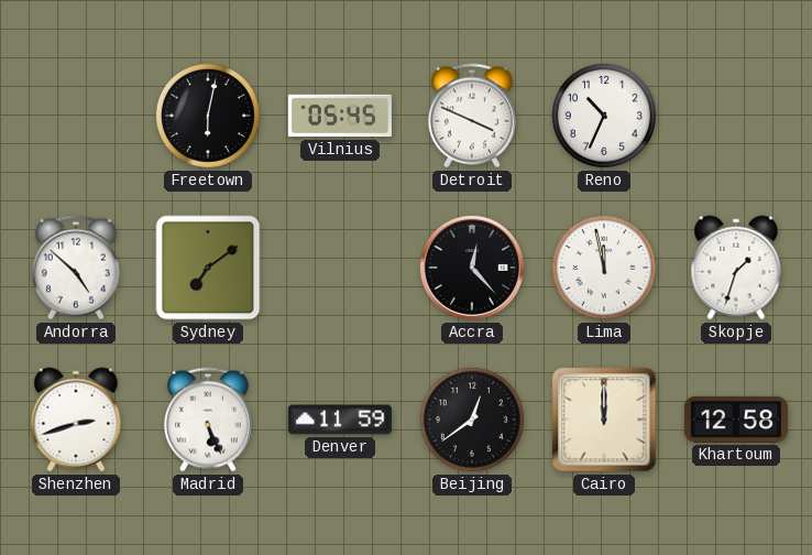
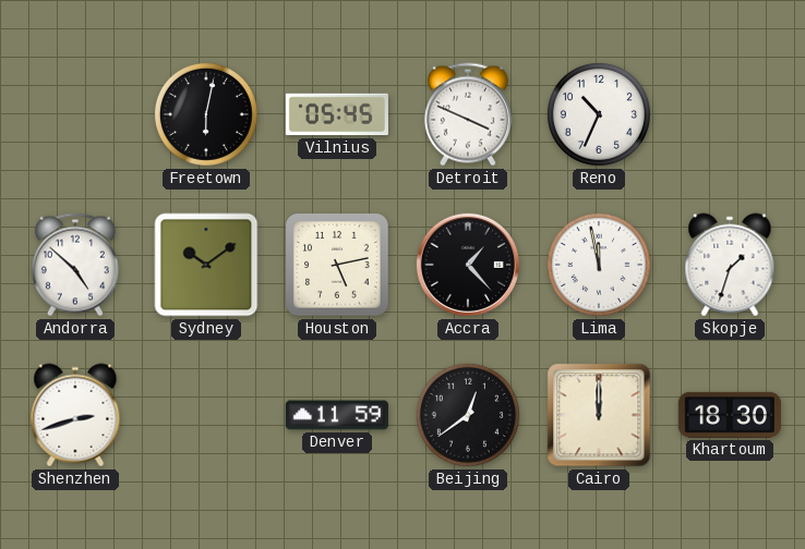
Sydney: 7:09 -> 10:09 (206, 265)
Houston: none -> 5:13 (337, 265)
Accra: 12:23 -> 1:23 (468, 265)
Madrid: 5:26 -> none (208, 420)
Khartoum: 12:58 -> 18:30 (730, 415)
